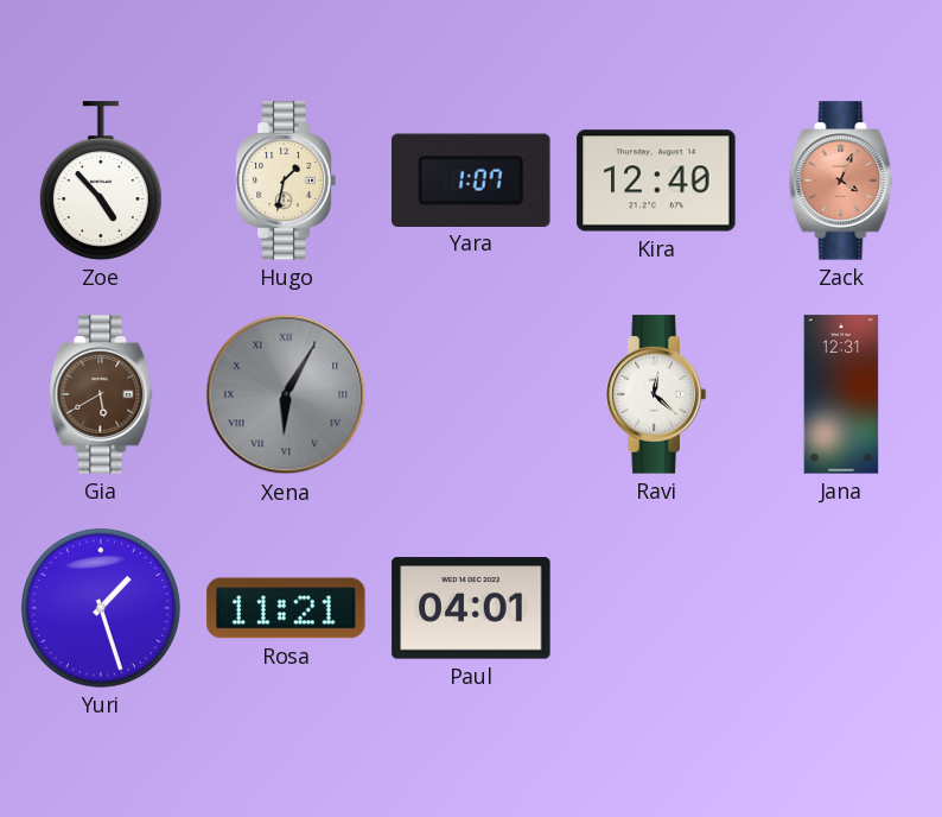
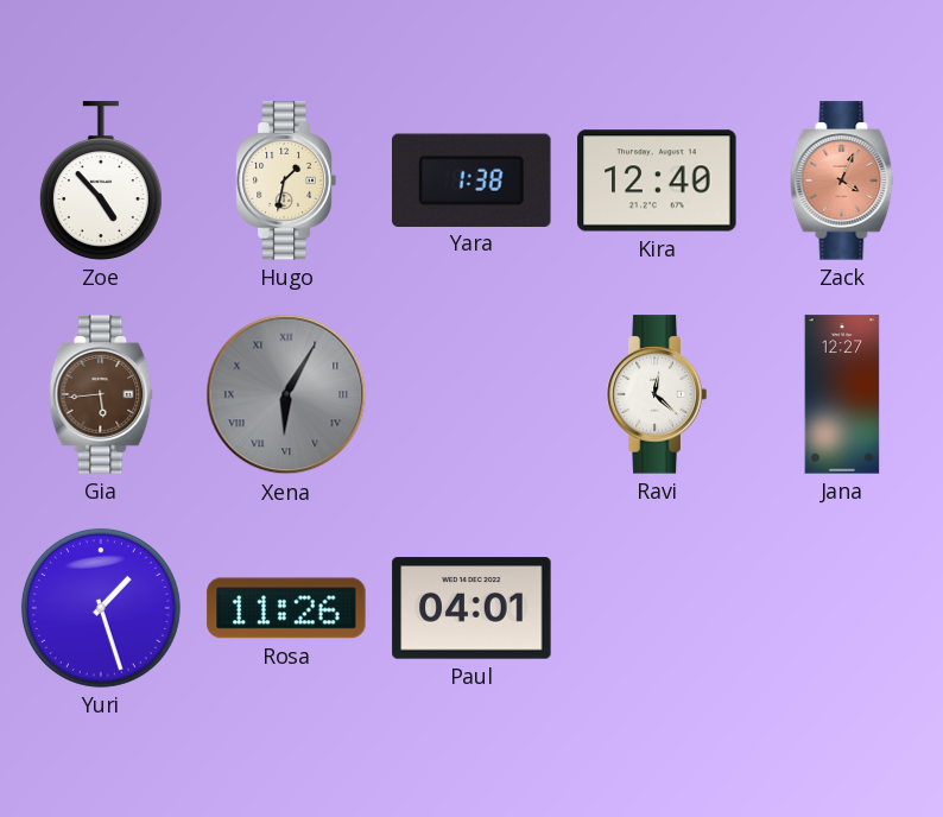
Yara: 1:07 -> 1:38 (473, 179)
Gia: 5:40 -> 5:44 (101, 394)
Jana: 12:31 -> 12:27 (842, 394)
Rosa: 11:21 -> 11:26 (286, 608)
